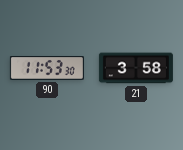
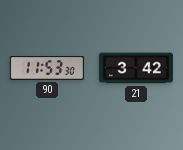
21: 3:58 -> 3:42 (136, 68)
